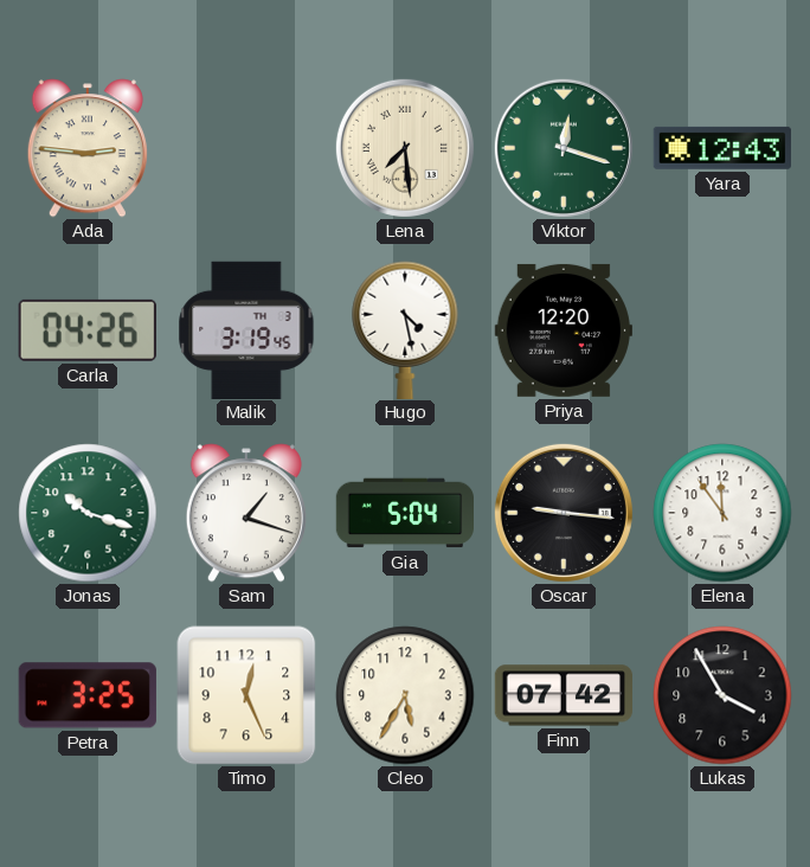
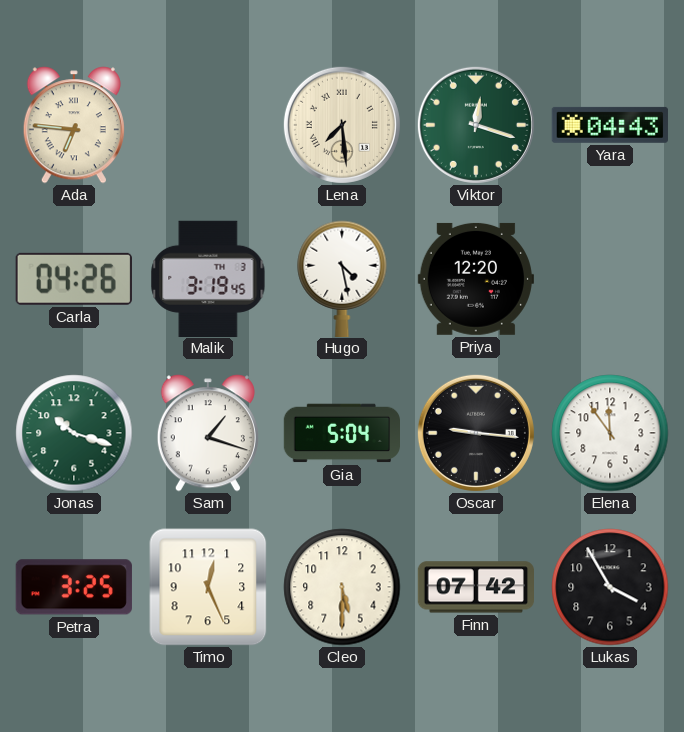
Ada: 2:46 -> 6:46 (74, 125)
Yara: 12:43 -> 04:43 (610, 125)
Cleo: 5:35 -> 5:30 (342, 587)
